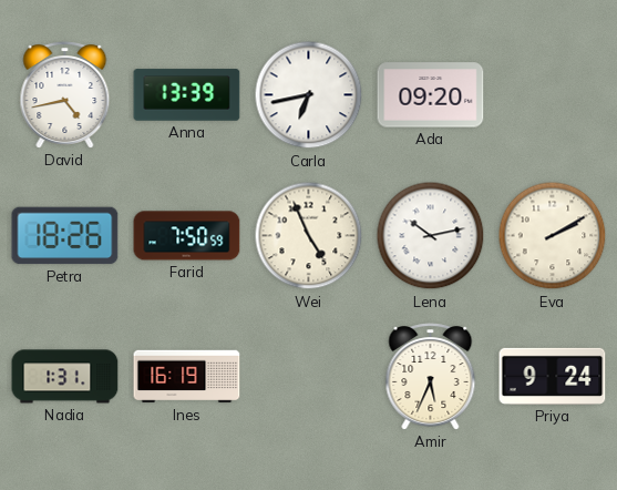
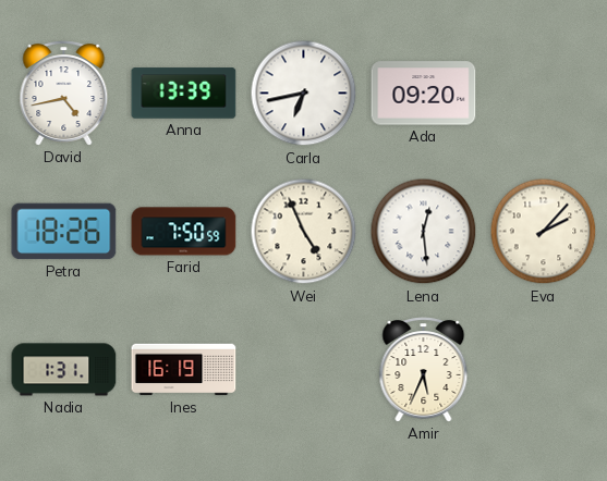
Lena: 10:13 -> 12:29 (424, 232)
Eva: 2:10 -> 2:07 (544, 232)
Priya: 9:24 -> none (553, 376)
